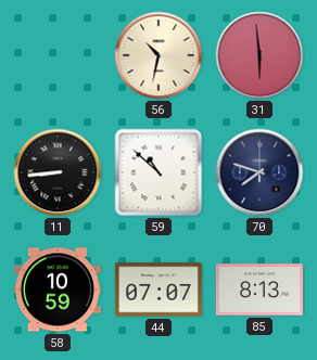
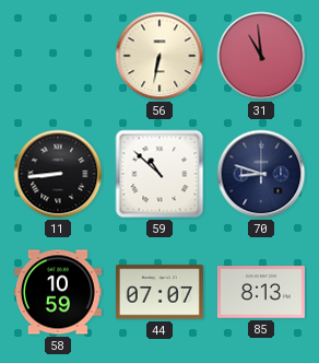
56: 10:32 -> 6:32 (159, 56)
31: 5:59 -> 10:59 (261, 56)
70: 7:48 -> 8:48 (261, 174)
